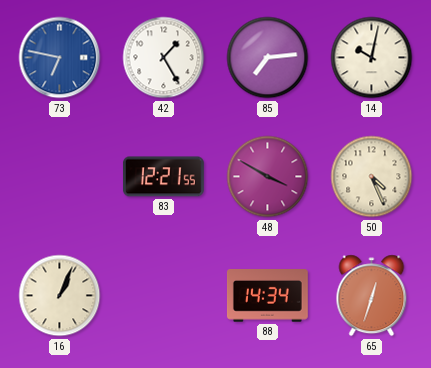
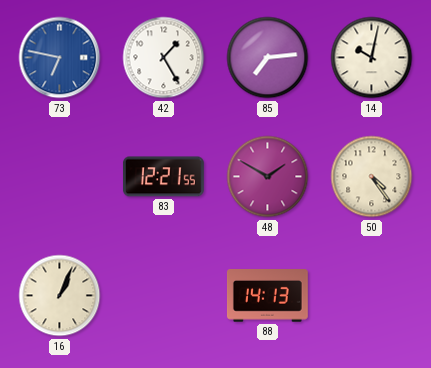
48: 3:50 -> 1:50 (268, 177)
50: 4:26 -> 4:24 (372, 177)
88: 14:34 -> 14:13 (267, 296)
65: 12:33 -> none (372, 296)
